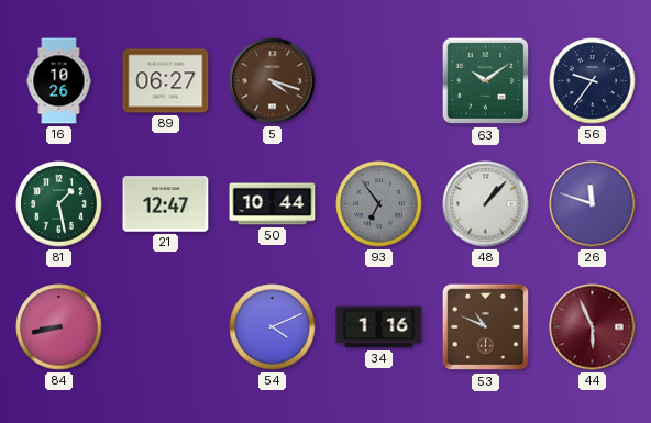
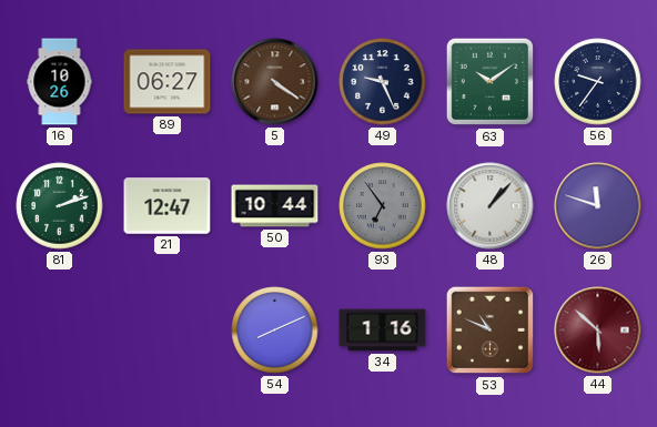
5: 4:18 -> 4:21 (275, 82)
49: none -> 9:26 (383, 82)
81: 1:28 -> 2:12 (60, 206)
84: 8:43 -> none (59, 327)
54: 4:11 -> 8:11 (275, 331)
44: 5:56 -> 5:52 (598, 331)
